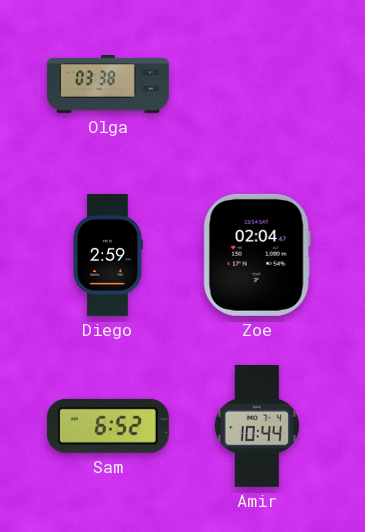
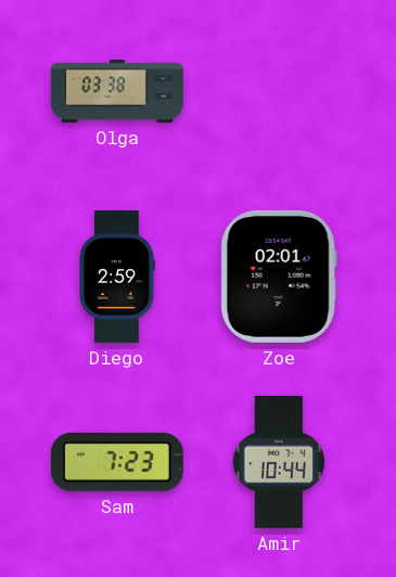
Zoe: 02:04 -> 02:01 (279, 277)
Sam: 6:52 -> 7:23 (117, 462)
